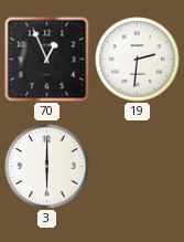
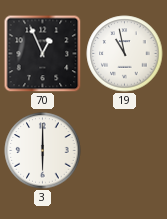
19: 2:31 -> 10:58 (125, 54)
